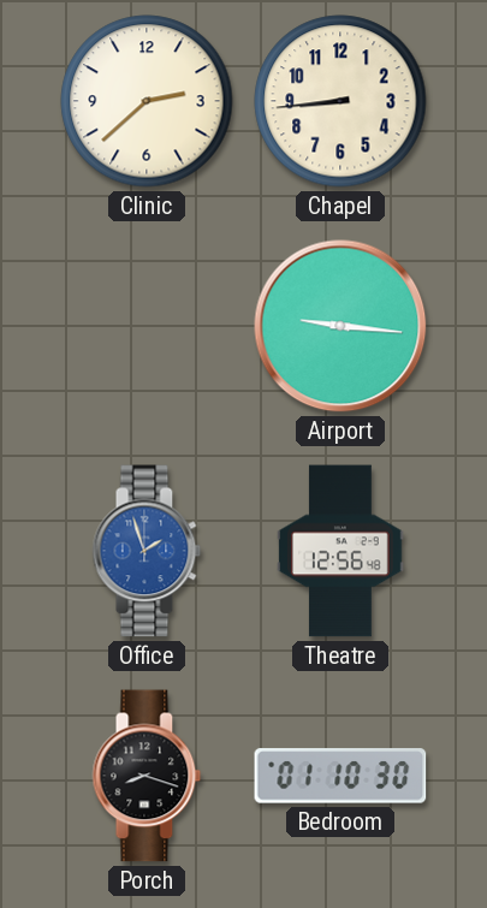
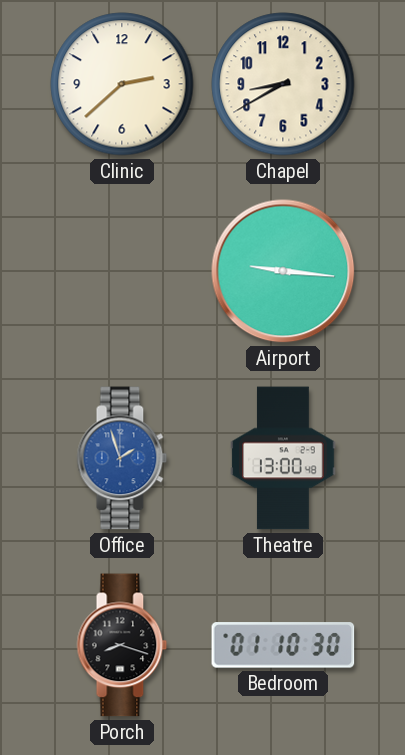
Chapel: 8:44 -> 8:40 (283, 84)
Theatre: 12:56 -> 13:00 (283, 458)
